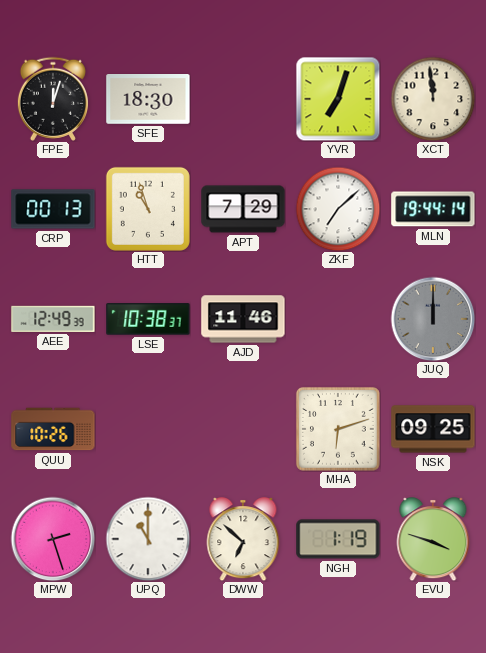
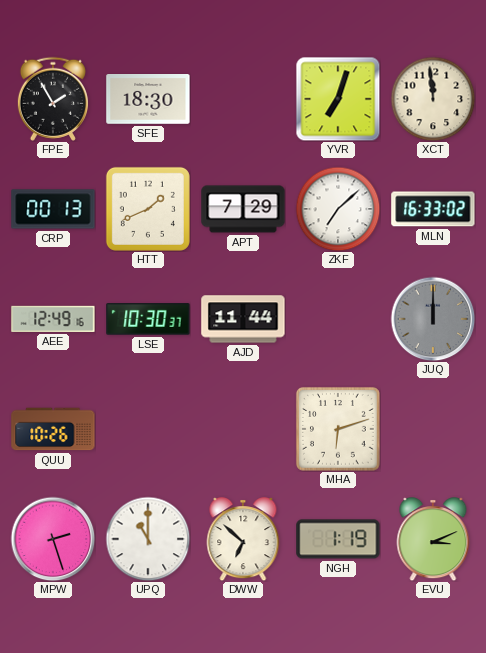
FPE: 12:03 -> 1:55 (53, 99)
HTT: 10:57 -> 1:41 (148, 209)
MLN: 19:44 -> 16:33 (433, 209)
AEE: 12:49:39 -> 12:49:16 (53, 319)
LSE: 10:38 -> 10:30 (148, 319)
AJD: 11:46 -> 11:44 (243, 319)
NSK: 09:25 -> none (433, 429)
EVU: 3:48 -> 3:11 (433, 539)
